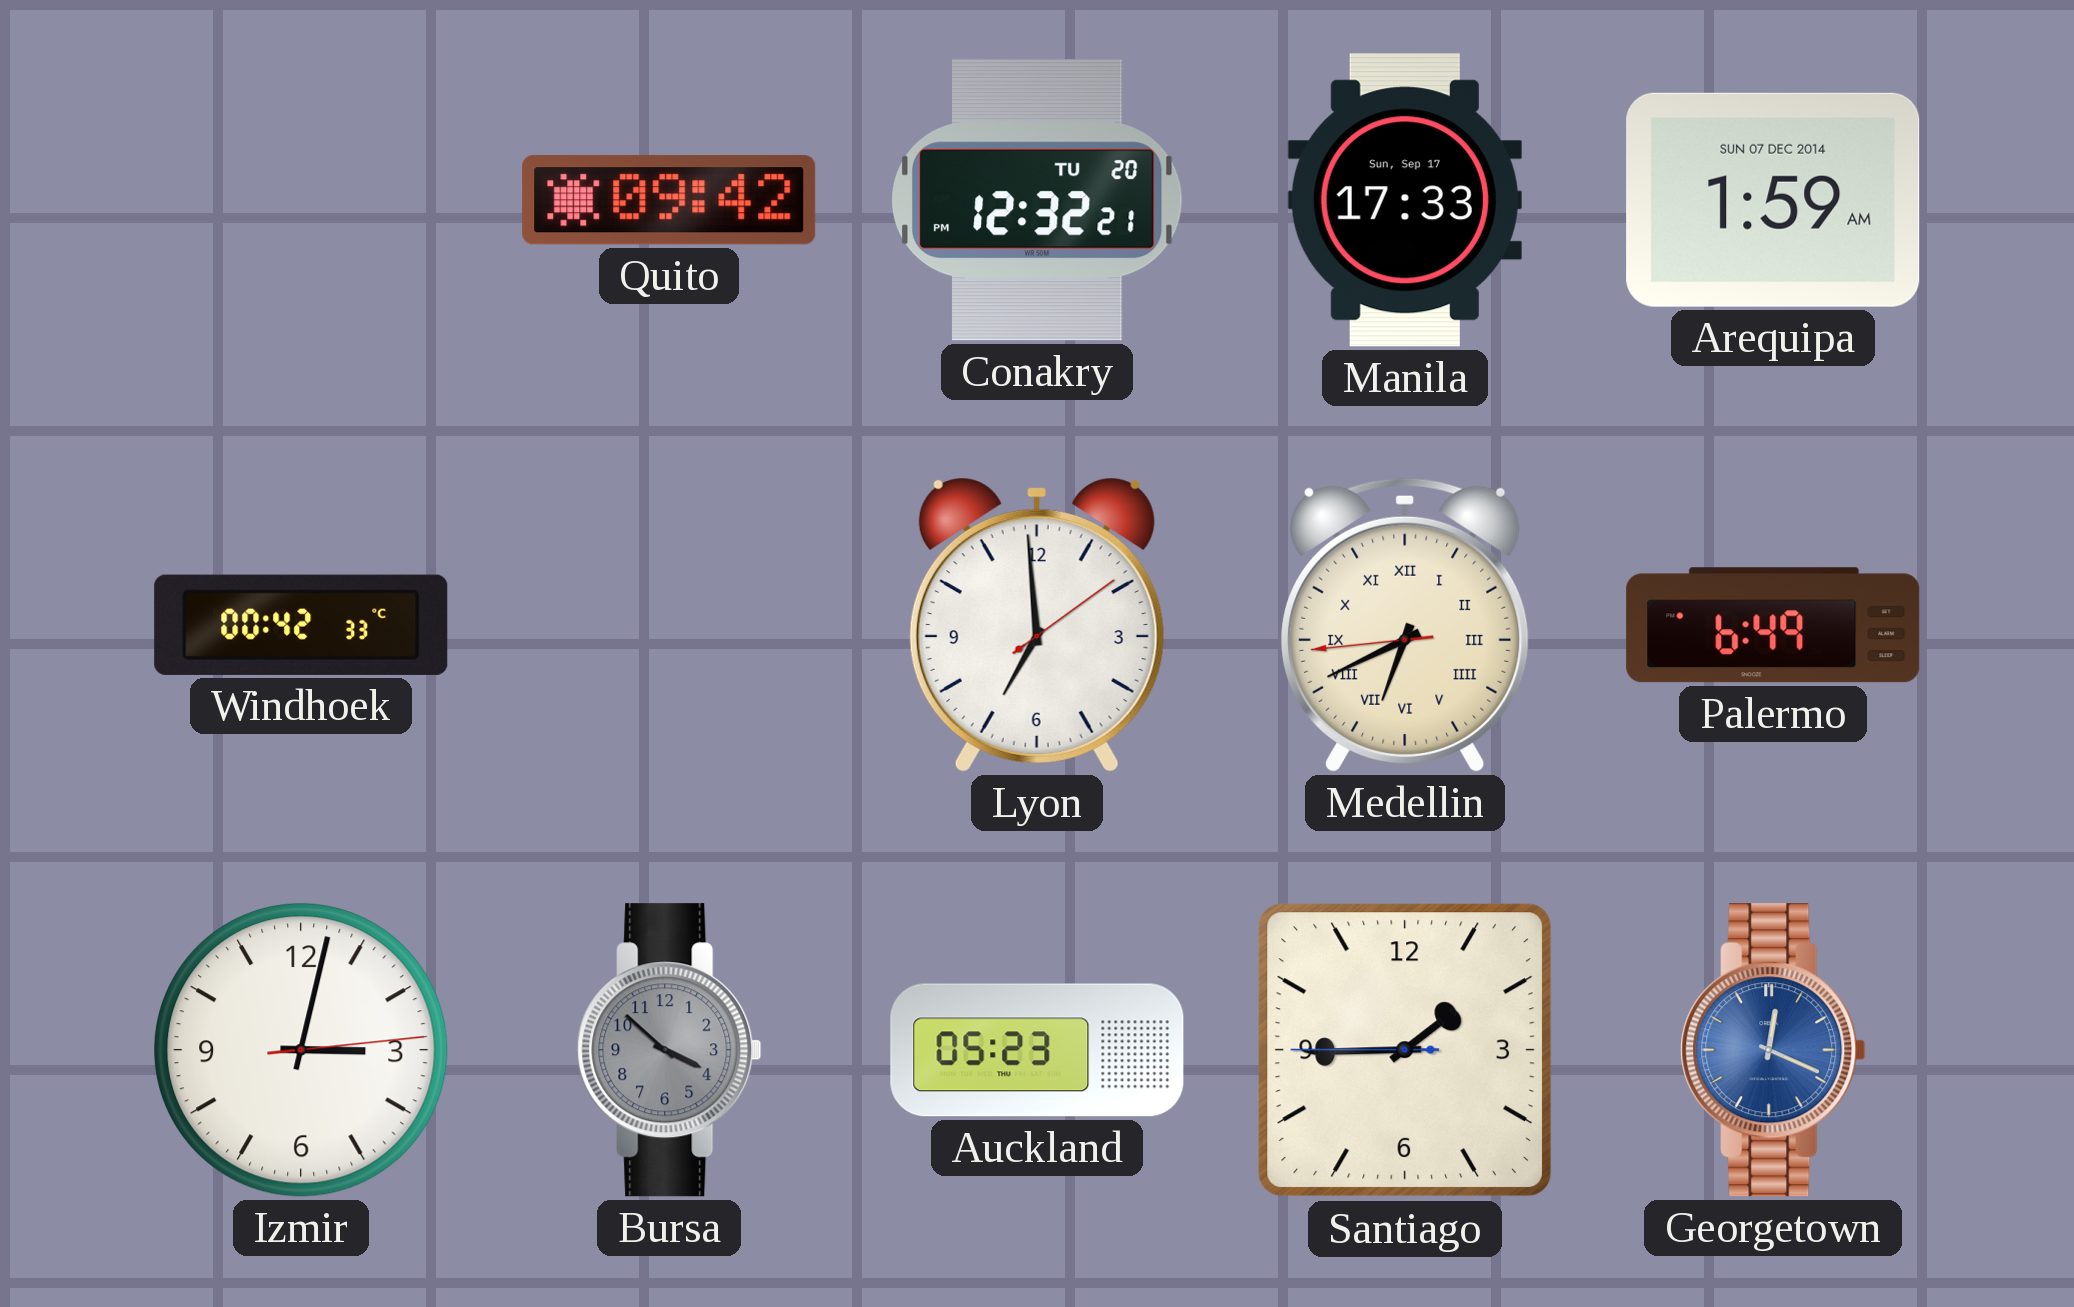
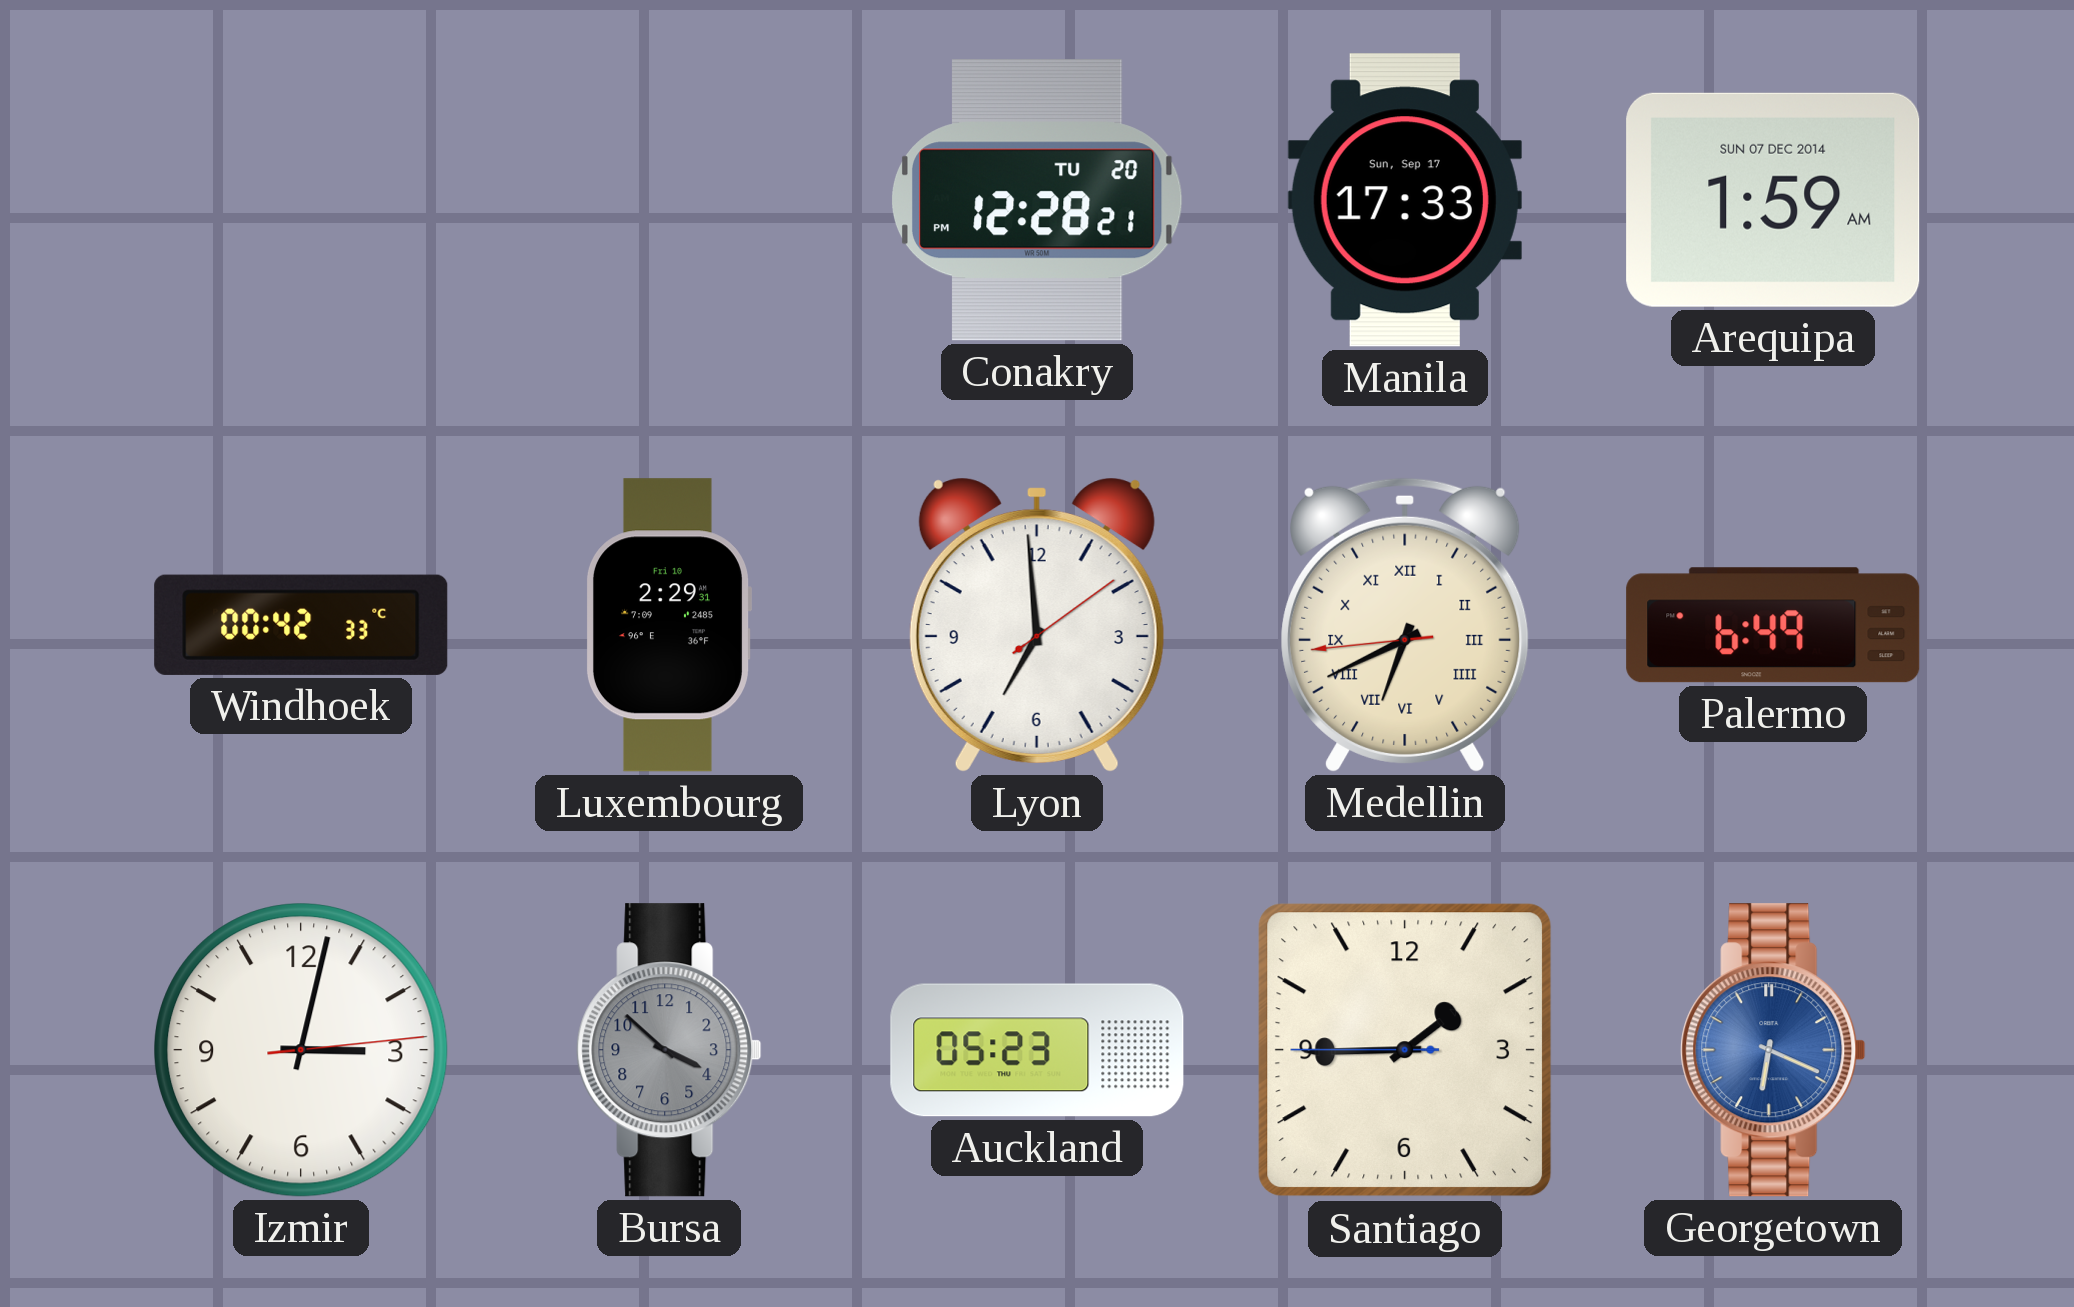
Quito: 09:42 -> none (669, 200)
Conakry: 12:32 -> 12:28 (1037, 200)
Luxembourg: none -> 2:29 (668, 625)
Georgetown: 12:19 -> 6:19 (1773, 1050)
